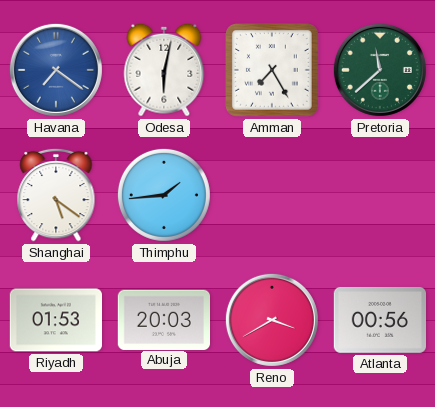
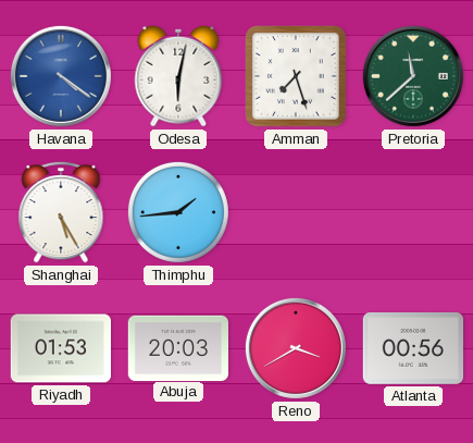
Havana: 7:21 -> 4:21 (61, 76)
Amman: 7:25 -> 7:27 (297, 77)
Shanghai: 5:21 -> 5:25 (61, 212)
